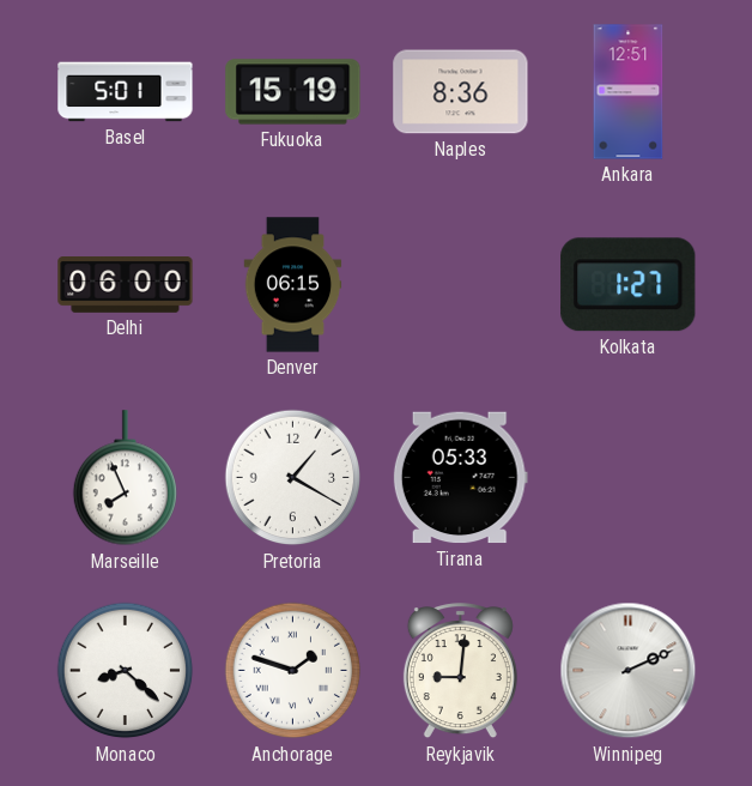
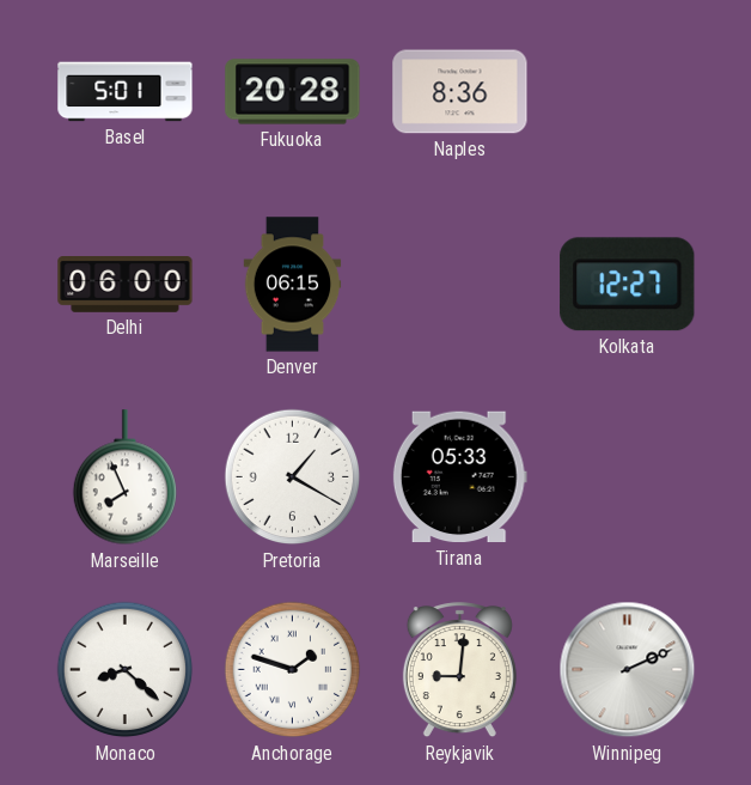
Fukuoka: 15:19 -> 20:28 (293, 92)
Ankara: 12:51 -> none (629, 92)
Kolkata: 1:27 -> 12:27 (628, 285)
